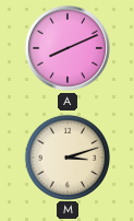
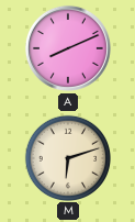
M: 3:12 -> 6:12 (67, 157)
